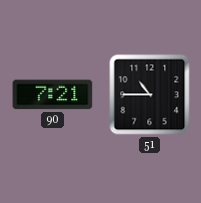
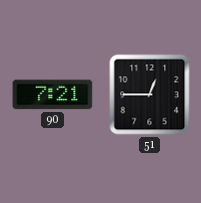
51: 10:45 -> 12:45 (150, 95)
